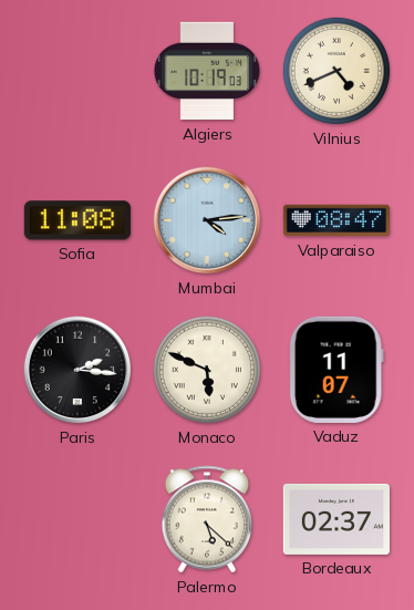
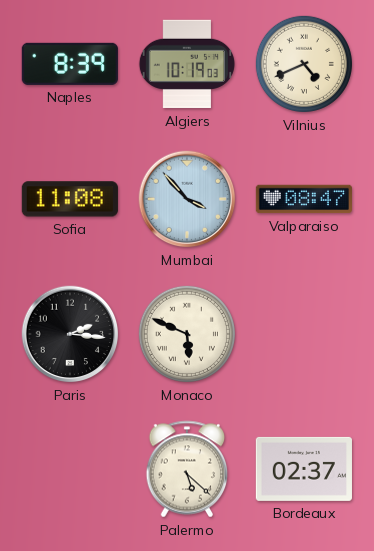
Naples: none -> 8:39 (70, 64)
Mumbai: 4:14 -> 3:53 (187, 199)
Vaduz: 11:07 -> none (337, 370)
